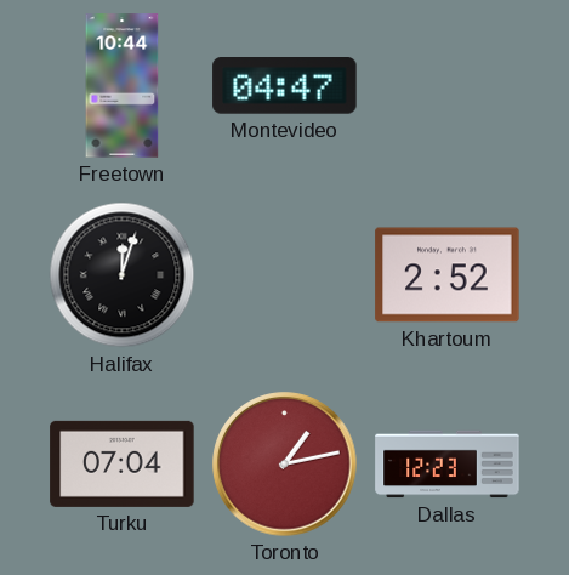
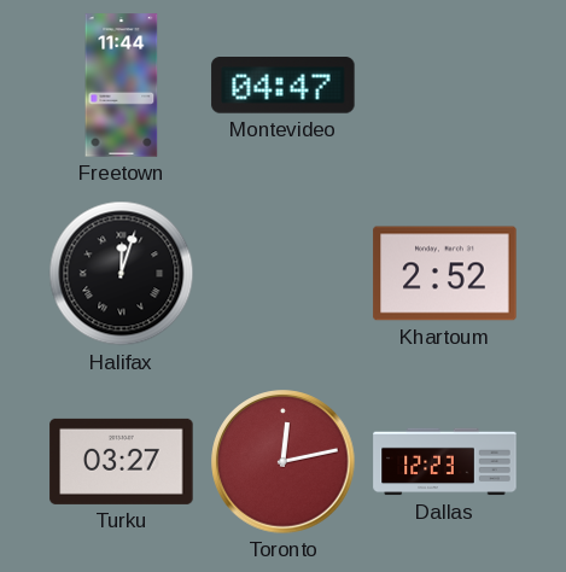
Freetown: 10:44 -> 11:44 (122, 86)
Turku: 07:04 -> 03:27 (122, 461)
Toronto: 1:13 -> 12:13 (284, 462)
